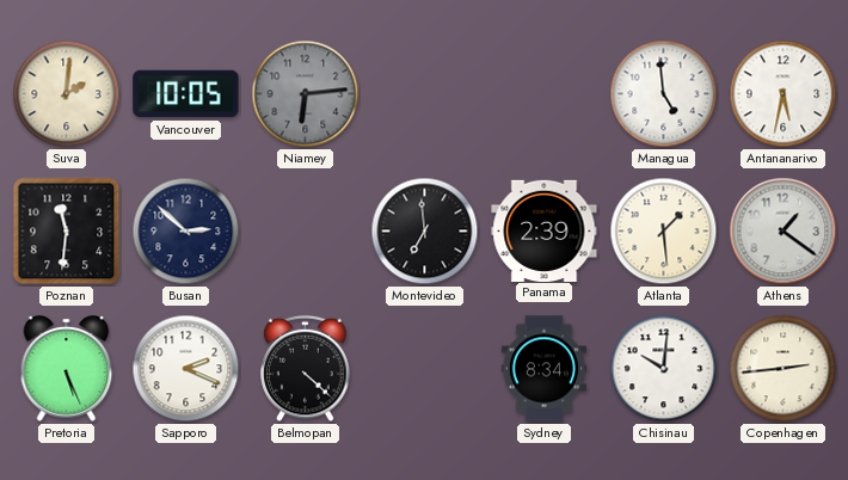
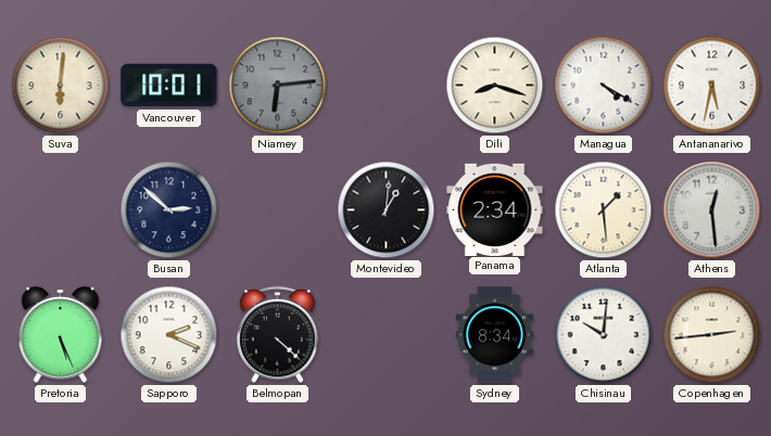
Suva: 2:01 -> 6:01 (61, 86)
Vancouver: 10:05 -> 10:01 (169, 86)
Dili: none -> 8:18 (495, 86)
Managua: 4:59 -> 4:20 (604, 86)
Poznan: 11:31 -> none (67, 232)
Montevideo: 6:59 -> 1:01 (387, 210)
Panama: 2:39 -> 2:34 (495, 209)
Athens: 1:21 -> 12:29 (712, 210)
